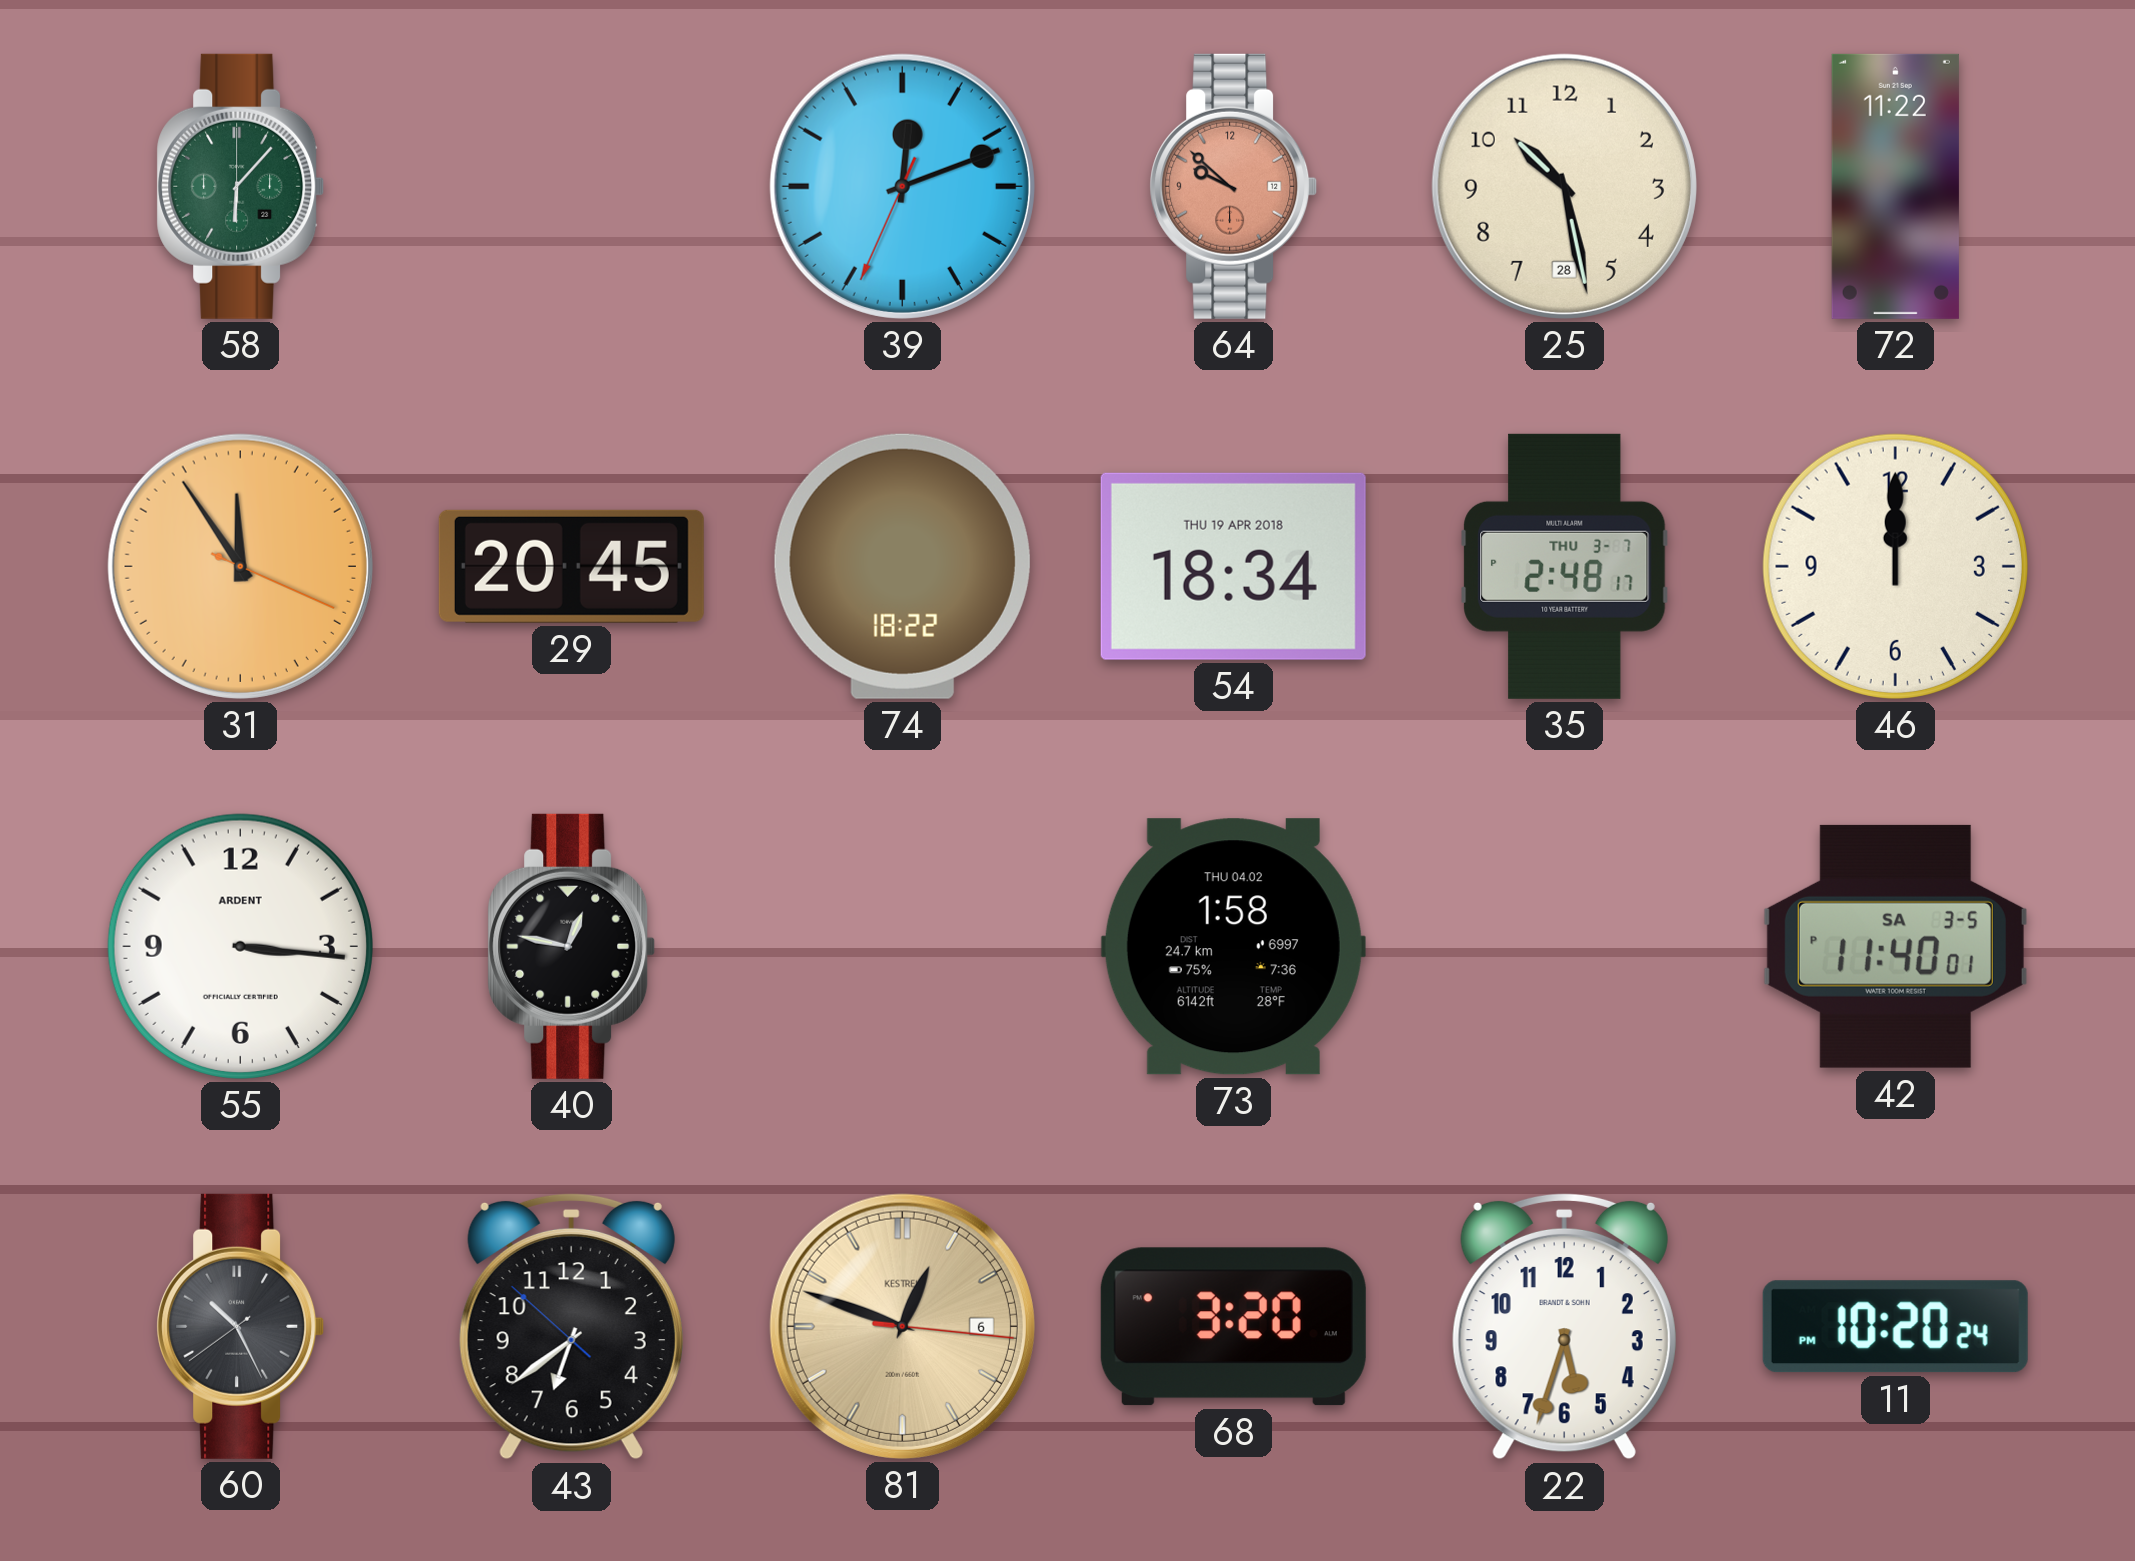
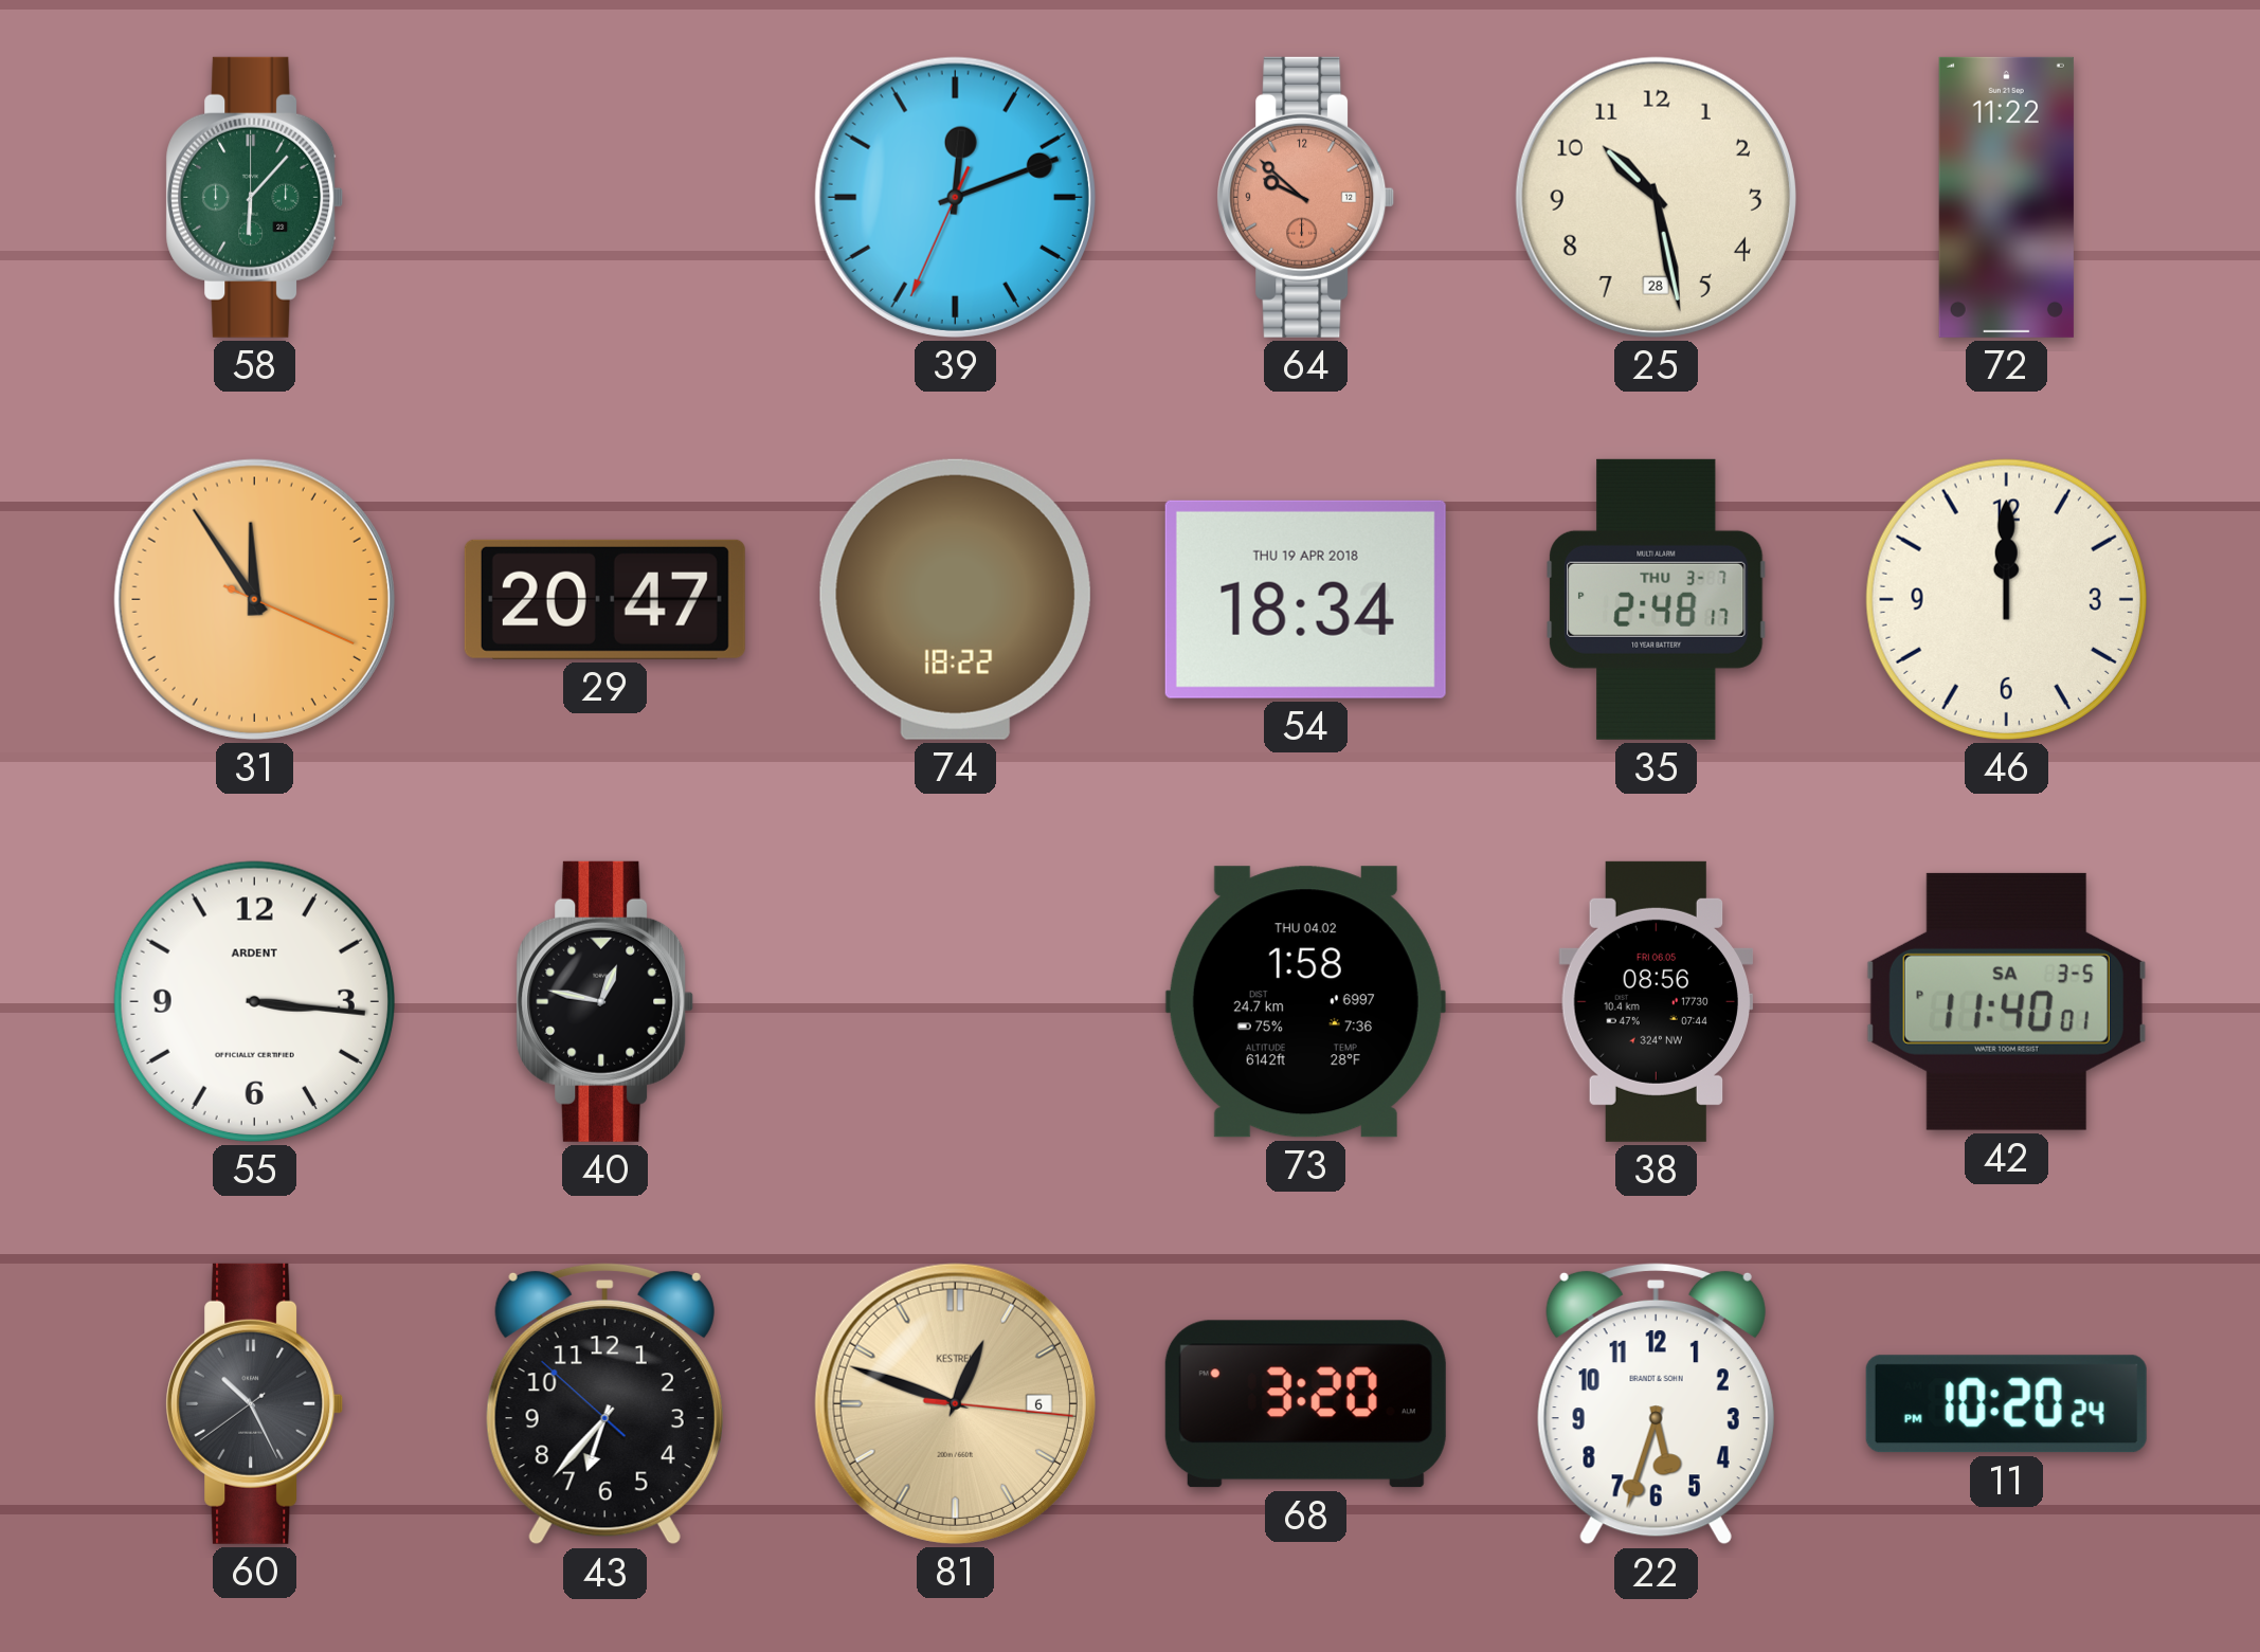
29: 20:45 -> 20:47 (604, 599)
38: none -> 08:56 (1657, 1001)
43: 6:38 -> 6:36 (604, 1403)
